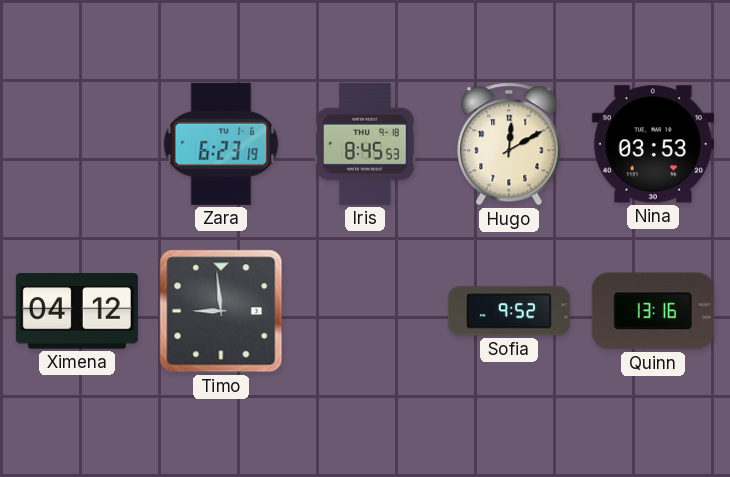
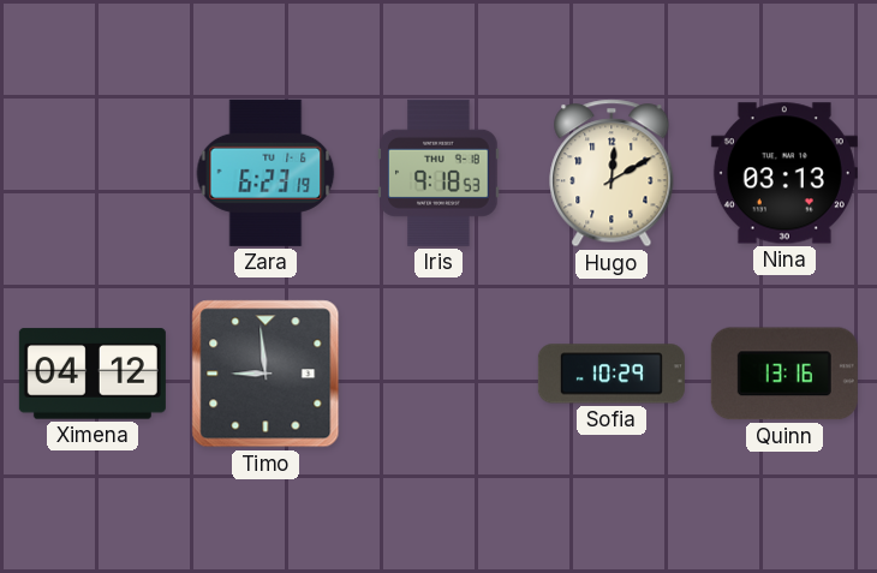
Iris: 8:45 -> 9:18 (438, 173)
Nina: 03:53 -> 03:13 (784, 173)
Sofia: 9:52 -> 10:29 (611, 374)
